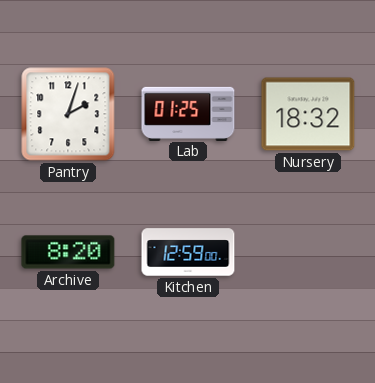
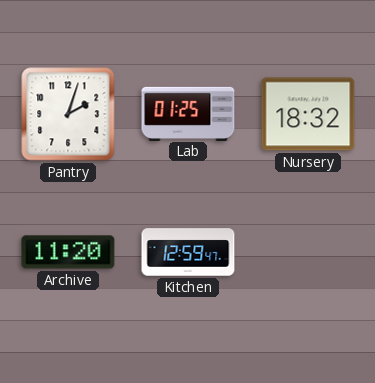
Archive: 8:20 -> 11:20 (68, 252)
Kitchen: 12:59:00 -> 12:59:47 (188, 252)
